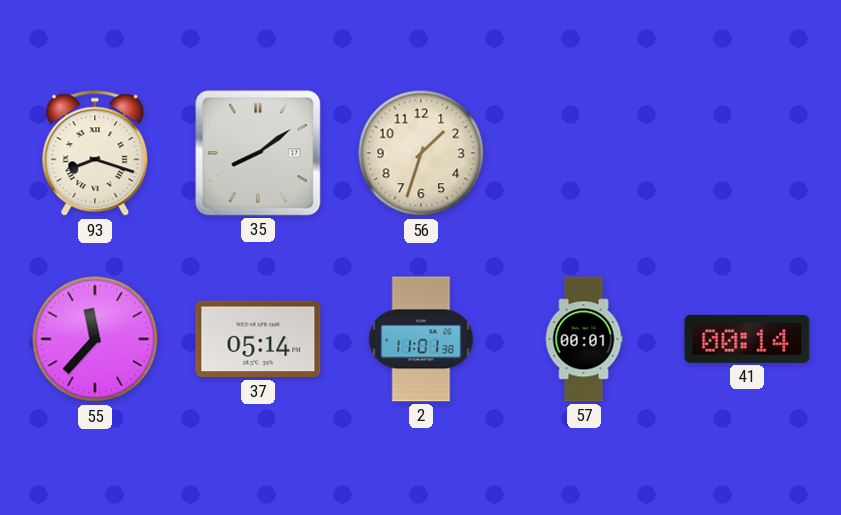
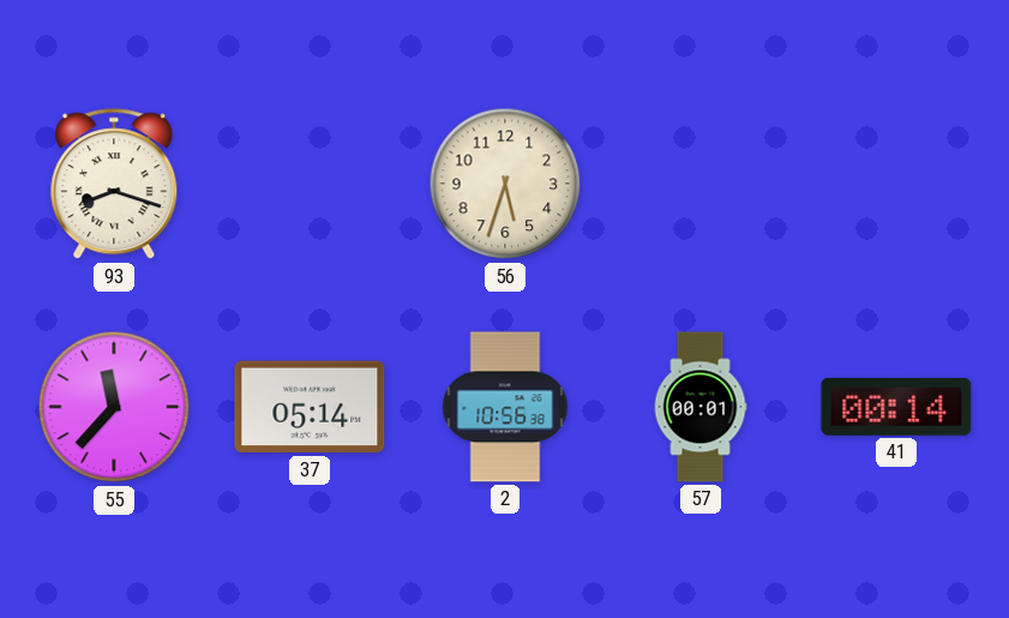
35: 8:09 -> none (258, 153)
56: 1:33 -> 5:33 (505, 184)
2: 11:01 -> 10:56 (505, 407)
